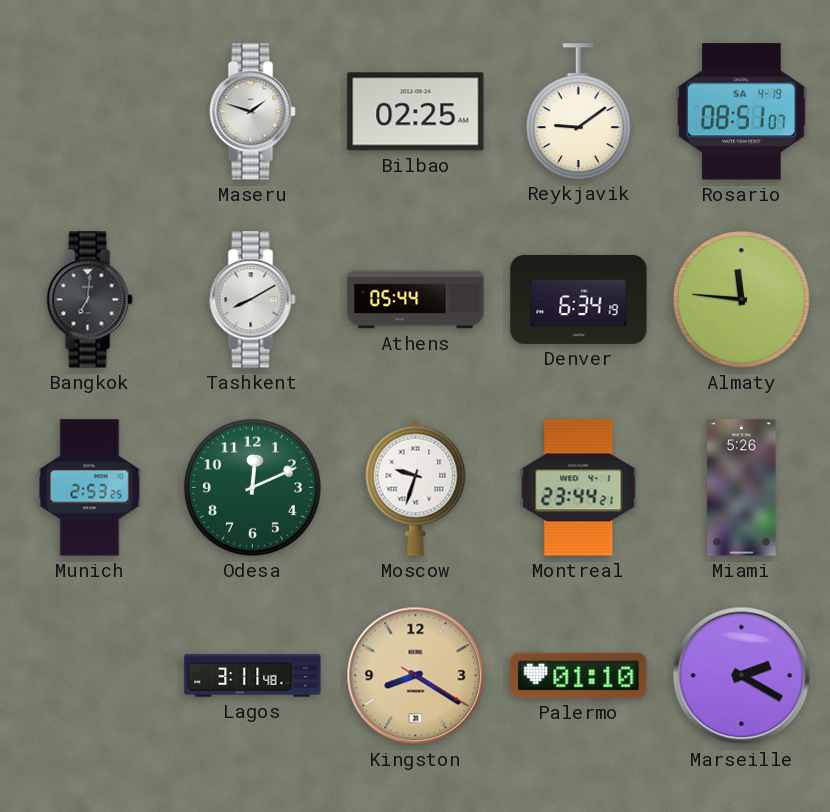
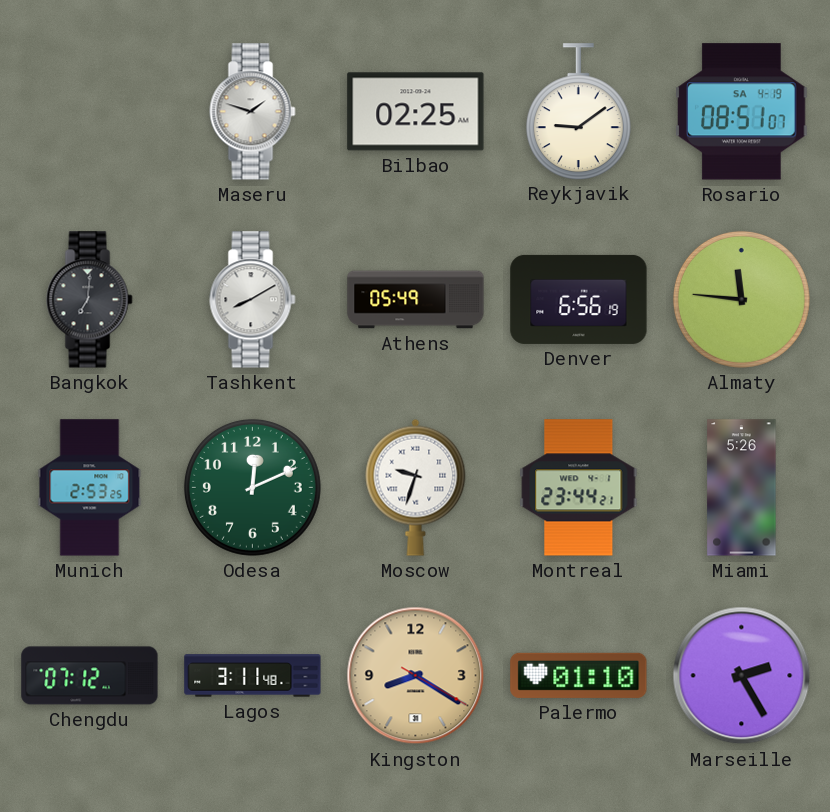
Athens: 05:44 -> 05:49 (416, 300)
Denver: 6:34 -> 6:56 (579, 299)
Chengdu: none -> 07:12 (90, 676)
Marseille: 2:20 -> 2:25 (742, 676)
